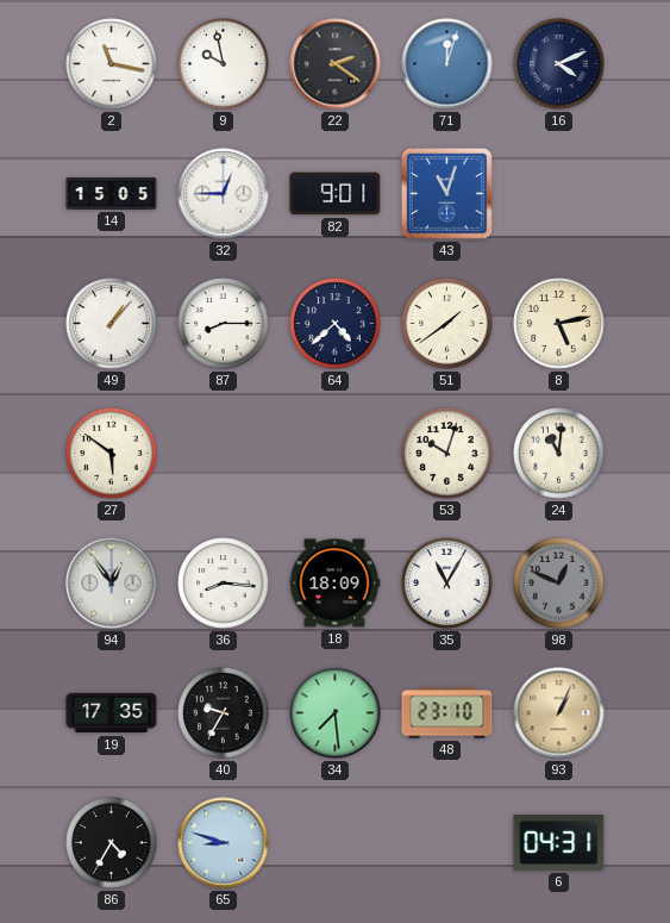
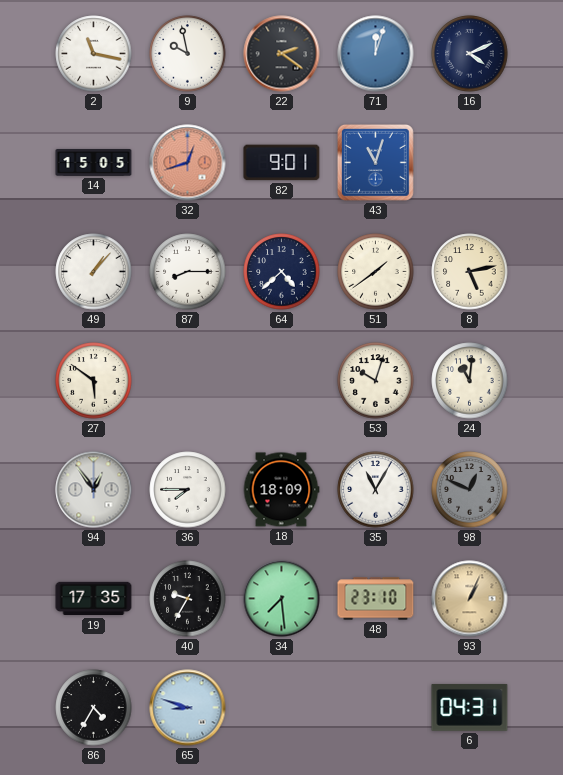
32: 12:45 -> 12:42 (188, 163)
32 dial: white -> salmon (188, 163)
36: 8:16 -> 7:45 (188, 490)
